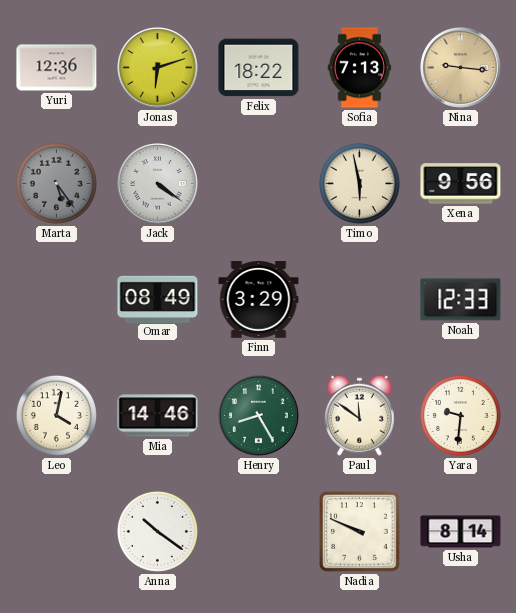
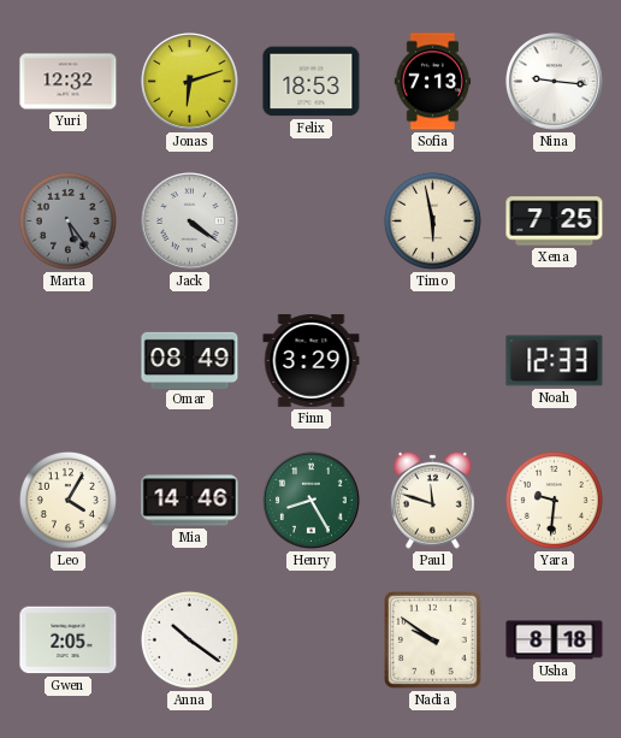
Yuri: 12:36 -> 12:32 (69, 82)
Felix: 18:22 -> 18:53 (312, 82)
Nina dial: champagne -> white (555, 82)
Xena: 9:56 -> 7:25 (555, 222)
Leo: 4:02 -> 4:05 (67, 500)
Paul: 11:51 -> 11:48 (432, 500)
Gwen: none -> 2:05 (69, 640)
Nadia: 9:49 -> 9:51 (433, 640)
Usha: 8:14 -> 8:18 (555, 640)
